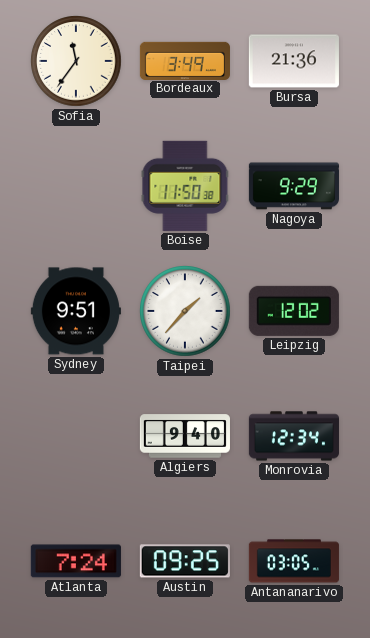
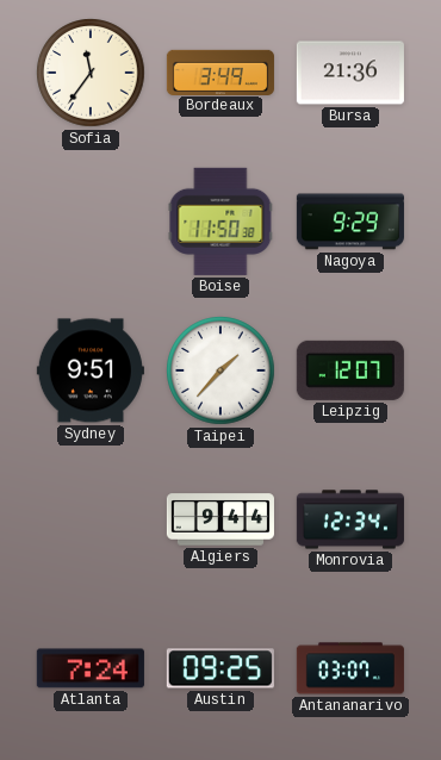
Leipzig: 12:02 -> 12:07 (350, 370)
Algiers: 9:40 -> 9:44 (220, 519)
Antananarivo: 03:05 -> 03:07 (350, 668)
